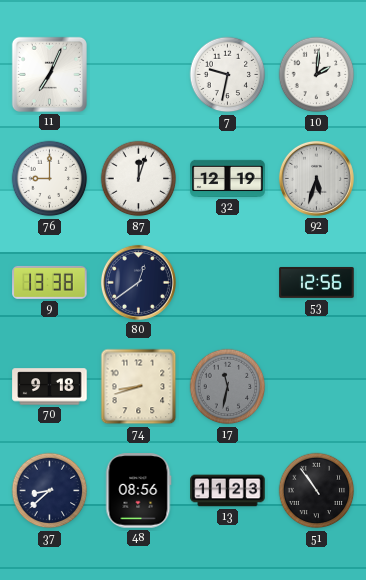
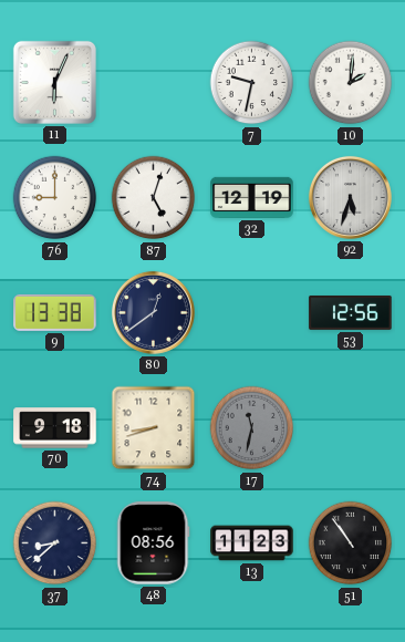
11: 7:04 -> 6:04 (54, 82)
87: 12:03 -> 5:03 (154, 198)
